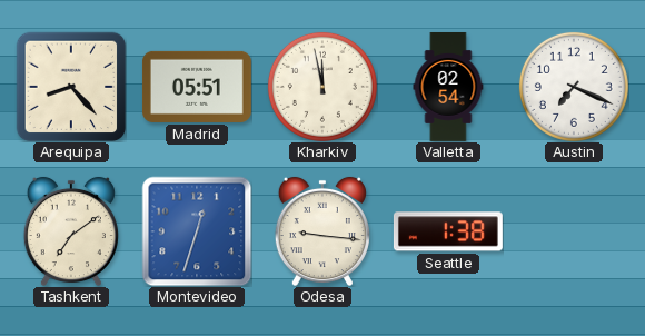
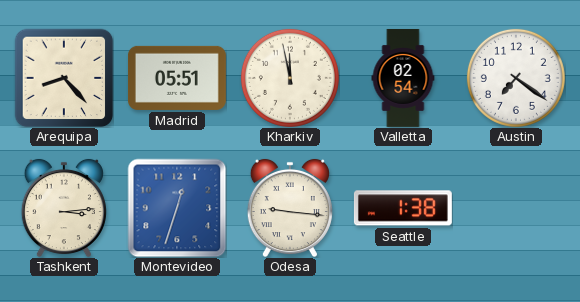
Austin: 7:19 -> 7:21 (516, 78)
Tashkent: 7:09 -> 3:14 (64, 208)
